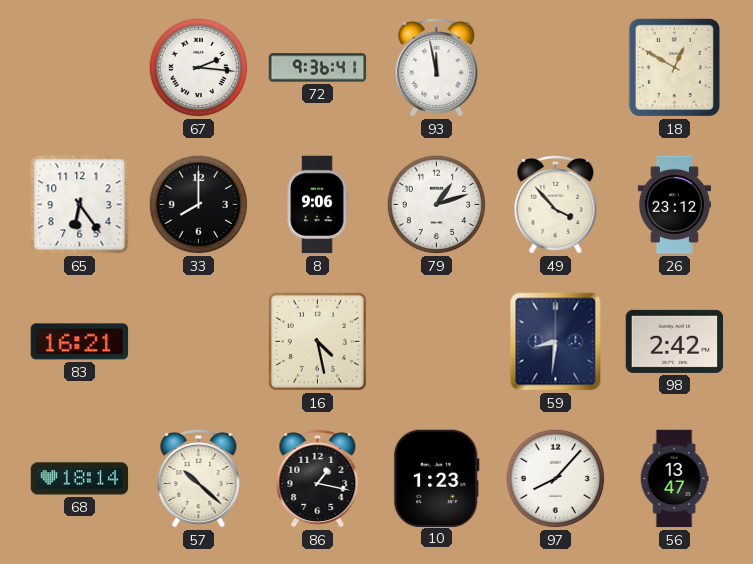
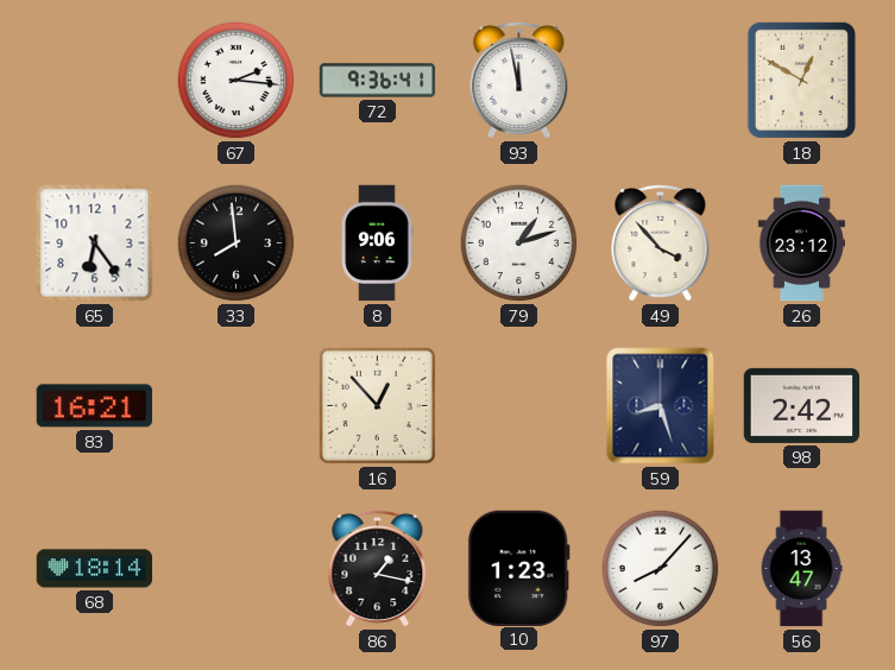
33: 8:00 -> 7:59 (237, 244)
16: 4:28 -> 12:53 (377, 405)
59: 8:31 -> 8:27 (661, 406)
57: 10:22 -> none (199, 479)
